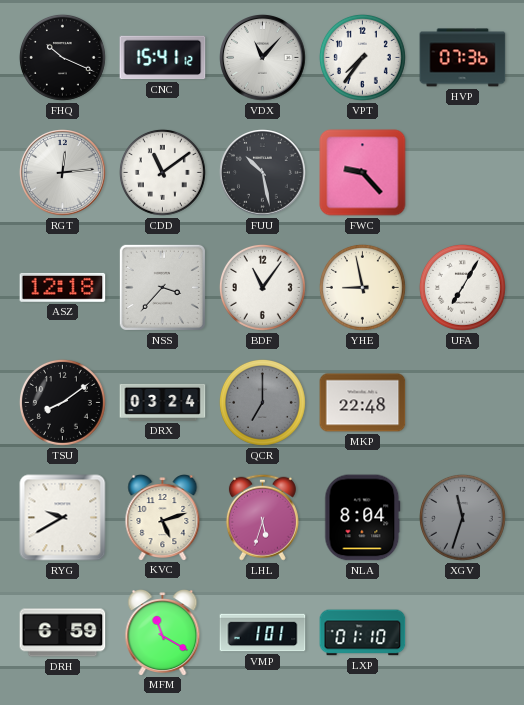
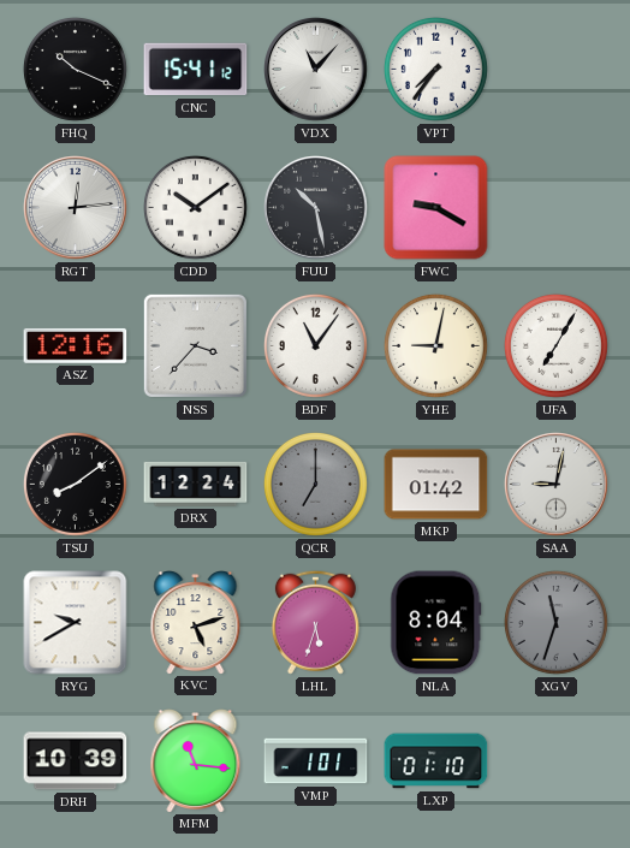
HVP: 07:36 -> none (463, 58)
CDD: 11:09 -> 10:09 (195, 207)
FWC: 9:23 -> 9:20 (436, 208)
ASZ: 12:18 -> 12:16 (76, 345)
YHE: 8:58 -> 9:02 (435, 345)
DRX: 03:24 -> 12:24 (196, 484)
MKP: 22:48 -> 01:42 (436, 485)
SAA: none -> 9:02 (557, 485)
DRH: 6:59 -> 10:39 (76, 761)
MFM: 11:20 -> 11:16 (196, 761)
